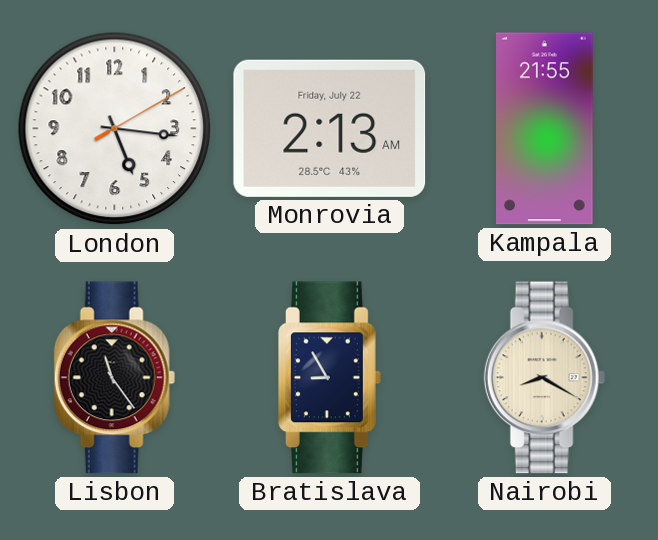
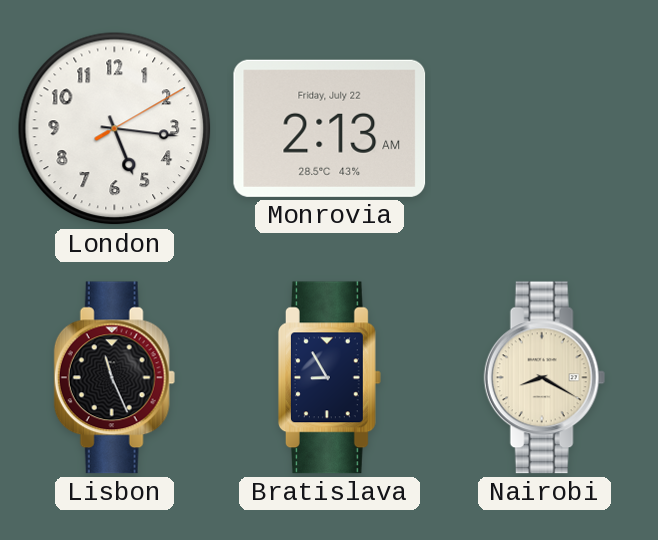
Kampala: 21:55 -> none (545, 129)
Lisbon: 11:24 -> 11:26 (114, 378)
